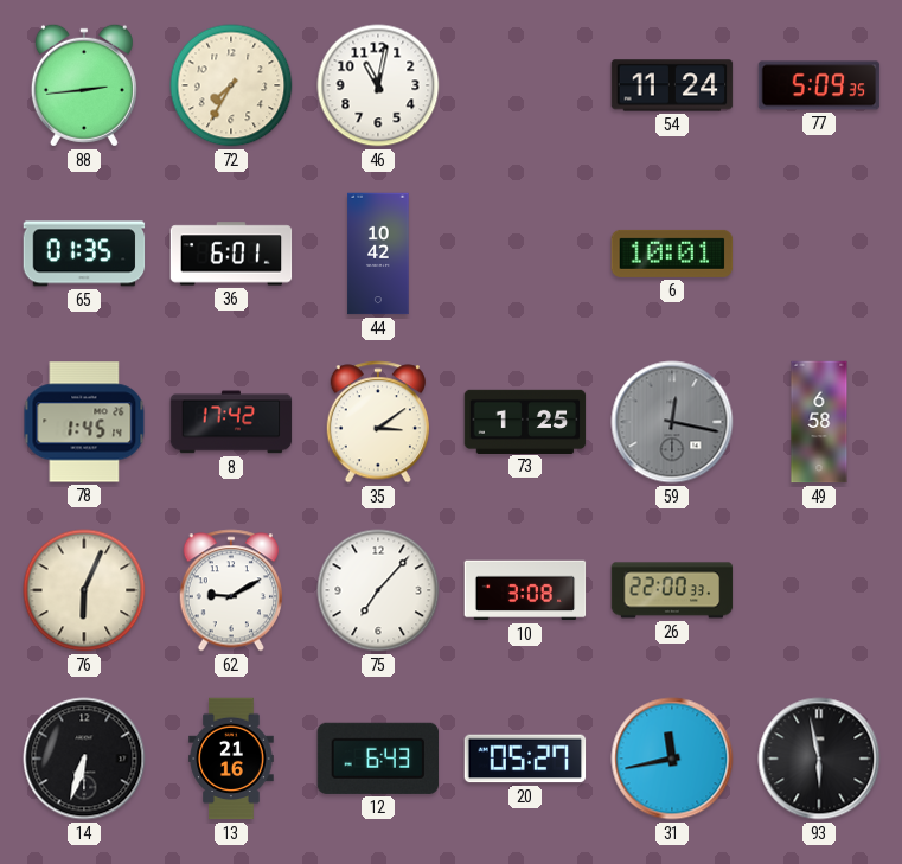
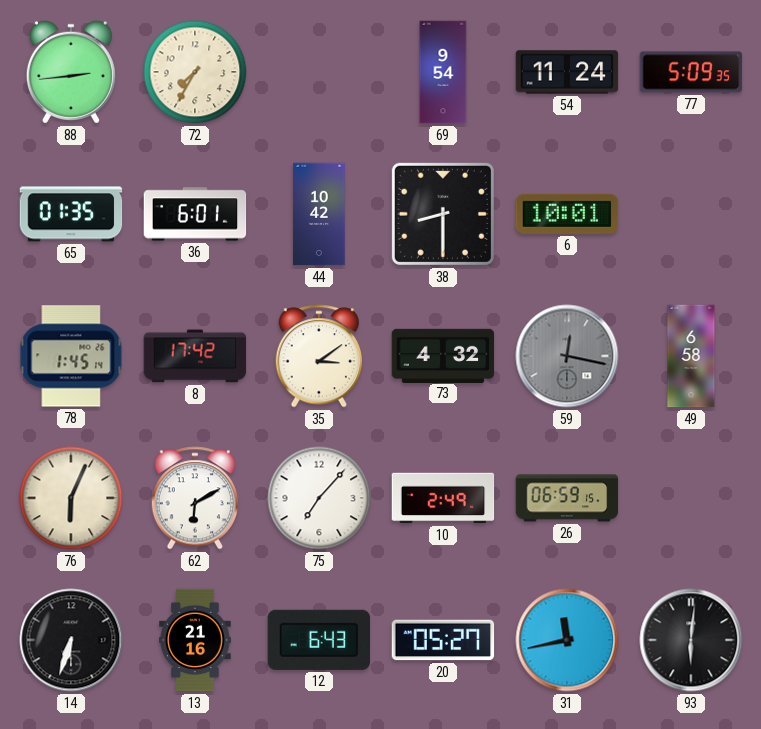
46: 11:02 -> none (378, 85)
69: none -> 9:54 (443, 72)
38: none -> 8:30 (443, 214)
73: 1:25 -> 4:32 (443, 355)
62: 9:10 -> 6:10 (194, 498)
10: 3:08 -> 2:49 (443, 498)
26: 22:00 -> 06:59 (567, 498)
93: 5:58 -> 6:01 (691, 640)
